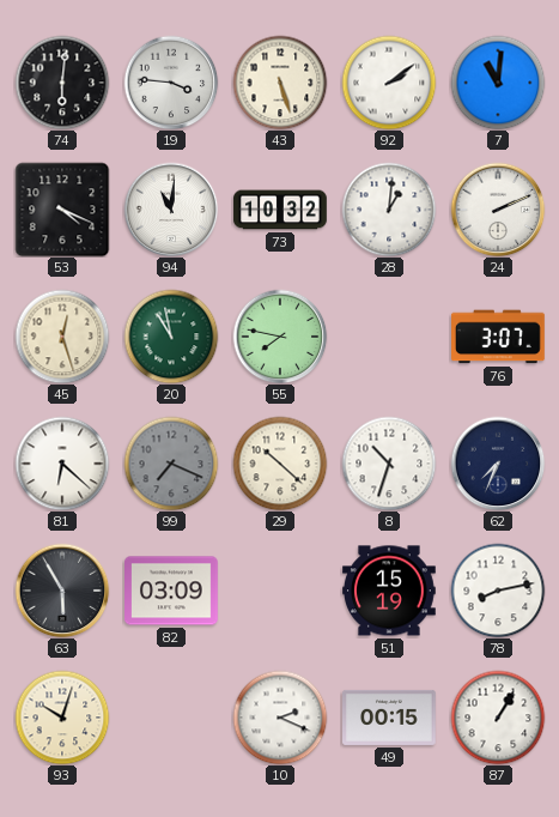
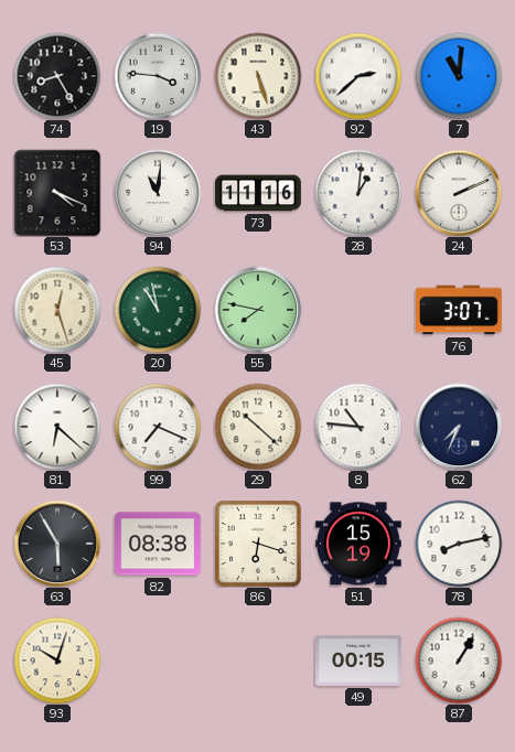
74: 6:01 -> 8:25 (57, 76)
92: 2:09 -> 2:38 (358, 76)
73: 10:32 -> 11:16 (258, 193)
99 dial: grey -> white (158, 427)
8: 10:33 -> 10:46 (358, 427)
82: 03:09 -> 08:38 (159, 544)
86: none -> 6:18 (259, 545)
10: 2:19 -> none (280, 718)
